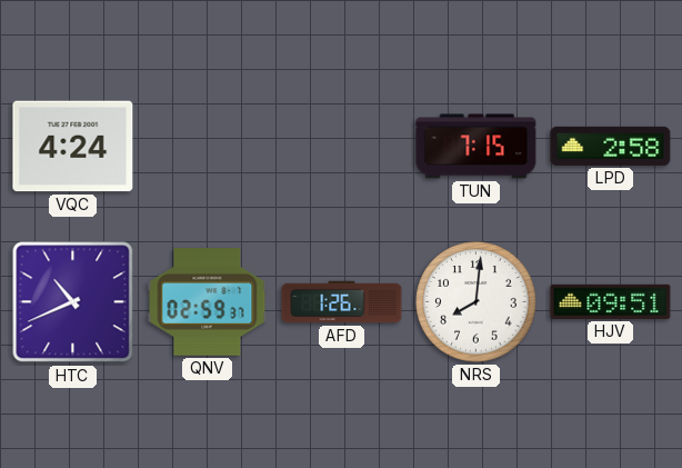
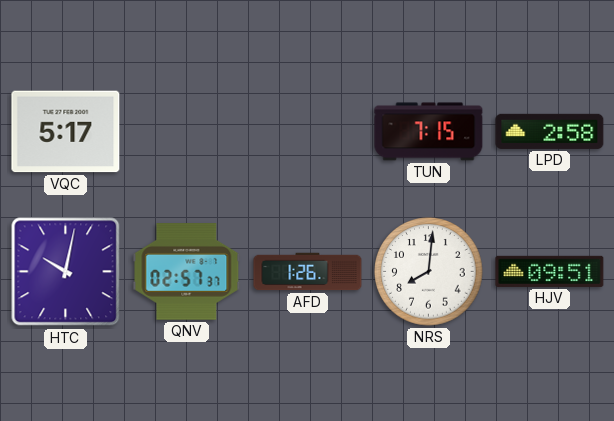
VQC: 4:24 -> 5:17 (66, 132)
HTC: 10:41 -> 10:02 (66, 272)
QNV: 02:59 -> 02:57 (187, 272)
